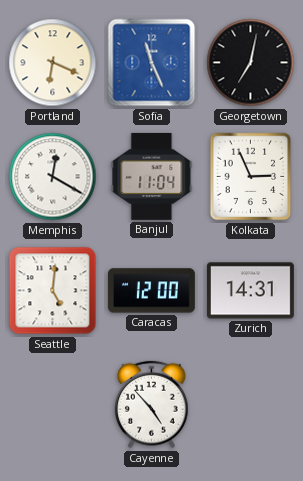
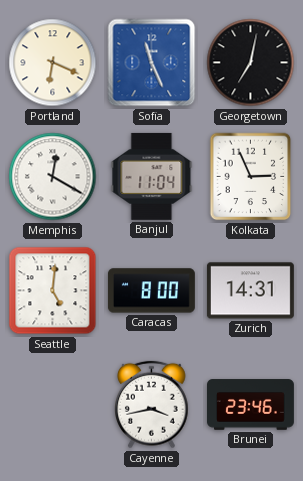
Caracas: 12:00 -> 8:00 (151, 291)
Cayenne: 4:53 -> 3:43 (152, 405)
Brunei: none -> 23:46 (251, 405)
